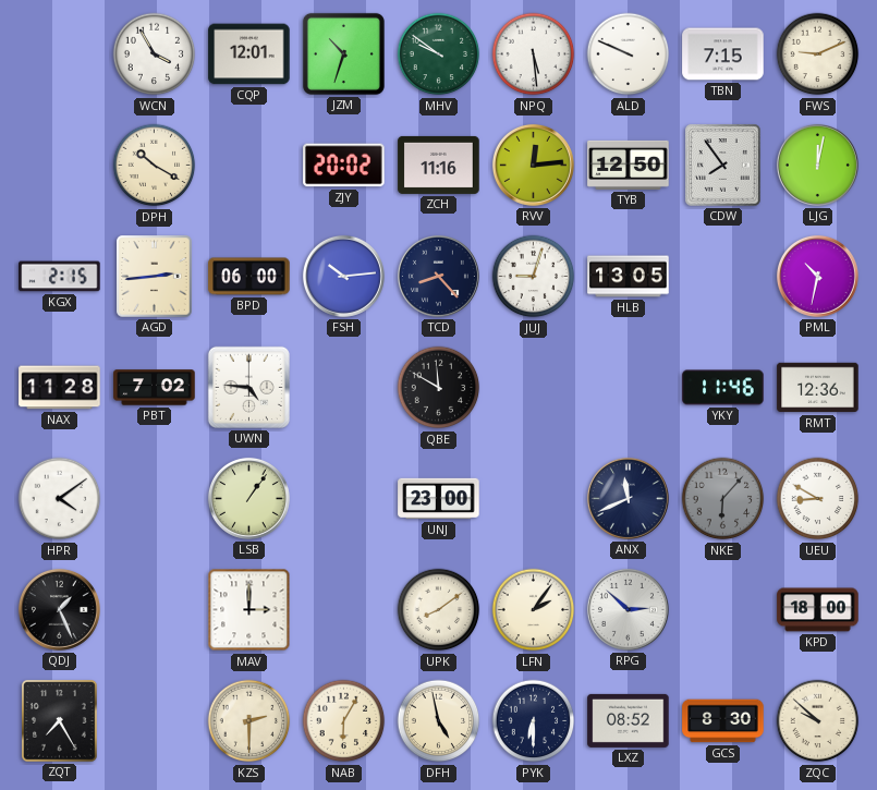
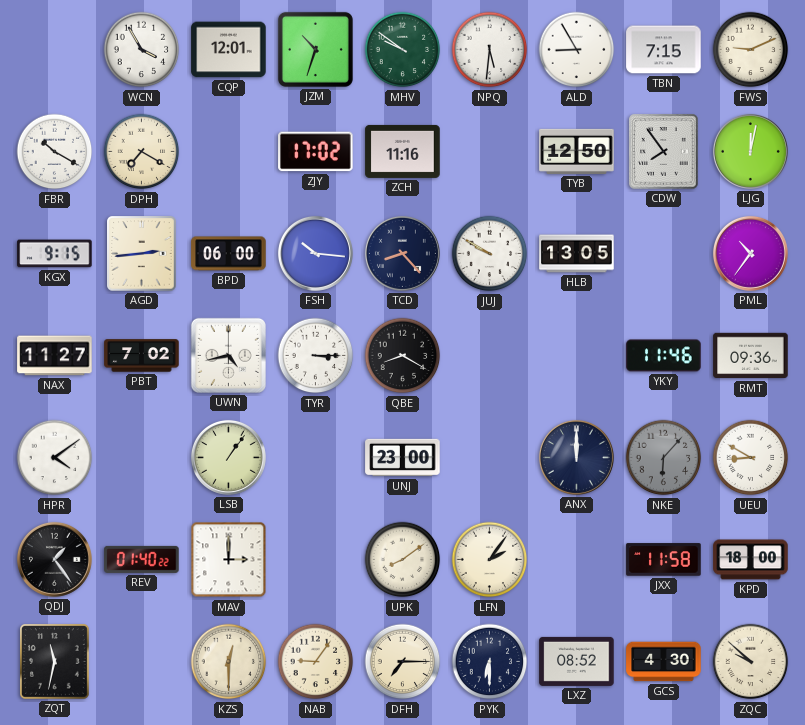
NPQ: 5:29 -> 5:31 (490, 50)
ALD: 9:49 -> 8:55 (577, 50)
FBR: none -> 10:20 (55, 152)
DPH: 10:20 -> 7:20 (142, 152)
ZJY: 20:02 -> 17:02 (316, 152)
RVV: 12:14 -> none (533, 165)
KGX: 2:15 -> 9:15 (55, 254)
FSH: 10:14 -> 10:16 (315, 253)
JUJ: 9:03 -> 9:50 (490, 254)
PML: 10:32 -> 10:36 (750, 253)
NAX: 11:28 -> 11:27 (55, 356)
UWN: 4:46 -> 4:43 (228, 355)
TYR: none -> 3:15 (316, 356)
QBE: 11:50 -> 8:20 (403, 356)
RMT: 12:36 -> 09:36 (751, 356)
ANX: 11:41 -> 12:00 (576, 457)
QDJ: 1:26 -> 1:24 (54, 559)
REV: none -> 01:40 (142, 559)
RPG: 2:52 -> none (628, 609)
JXX: none -> 11:58 (664, 560)
ZQT: 7:25 -> 11:32 (55, 662)
KZS: 2:30 -> 12:30 (229, 662)
NAB: 6:05 -> 9:06 (316, 662)
DFH: 4:58 -> 7:15 (403, 662)
GCS: 8:30 -> 4:30 (664, 662)
